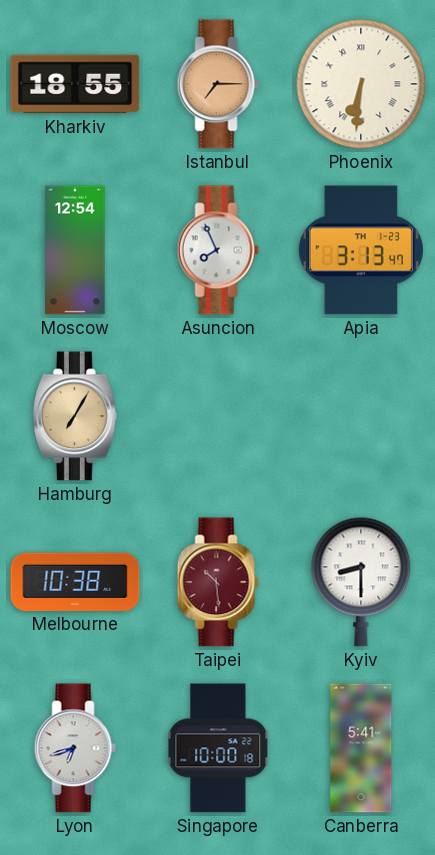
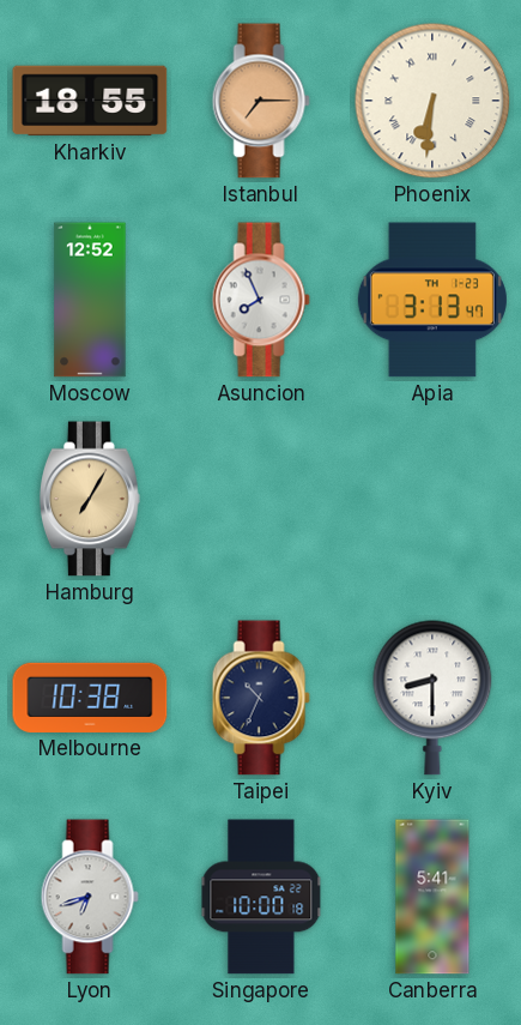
Moscow: 12:54 -> 12:52 (90, 300)
Taipei: 10:29 -> 10:34 (261, 698)
Taipei dial: burgundy -> navy (261, 698)
